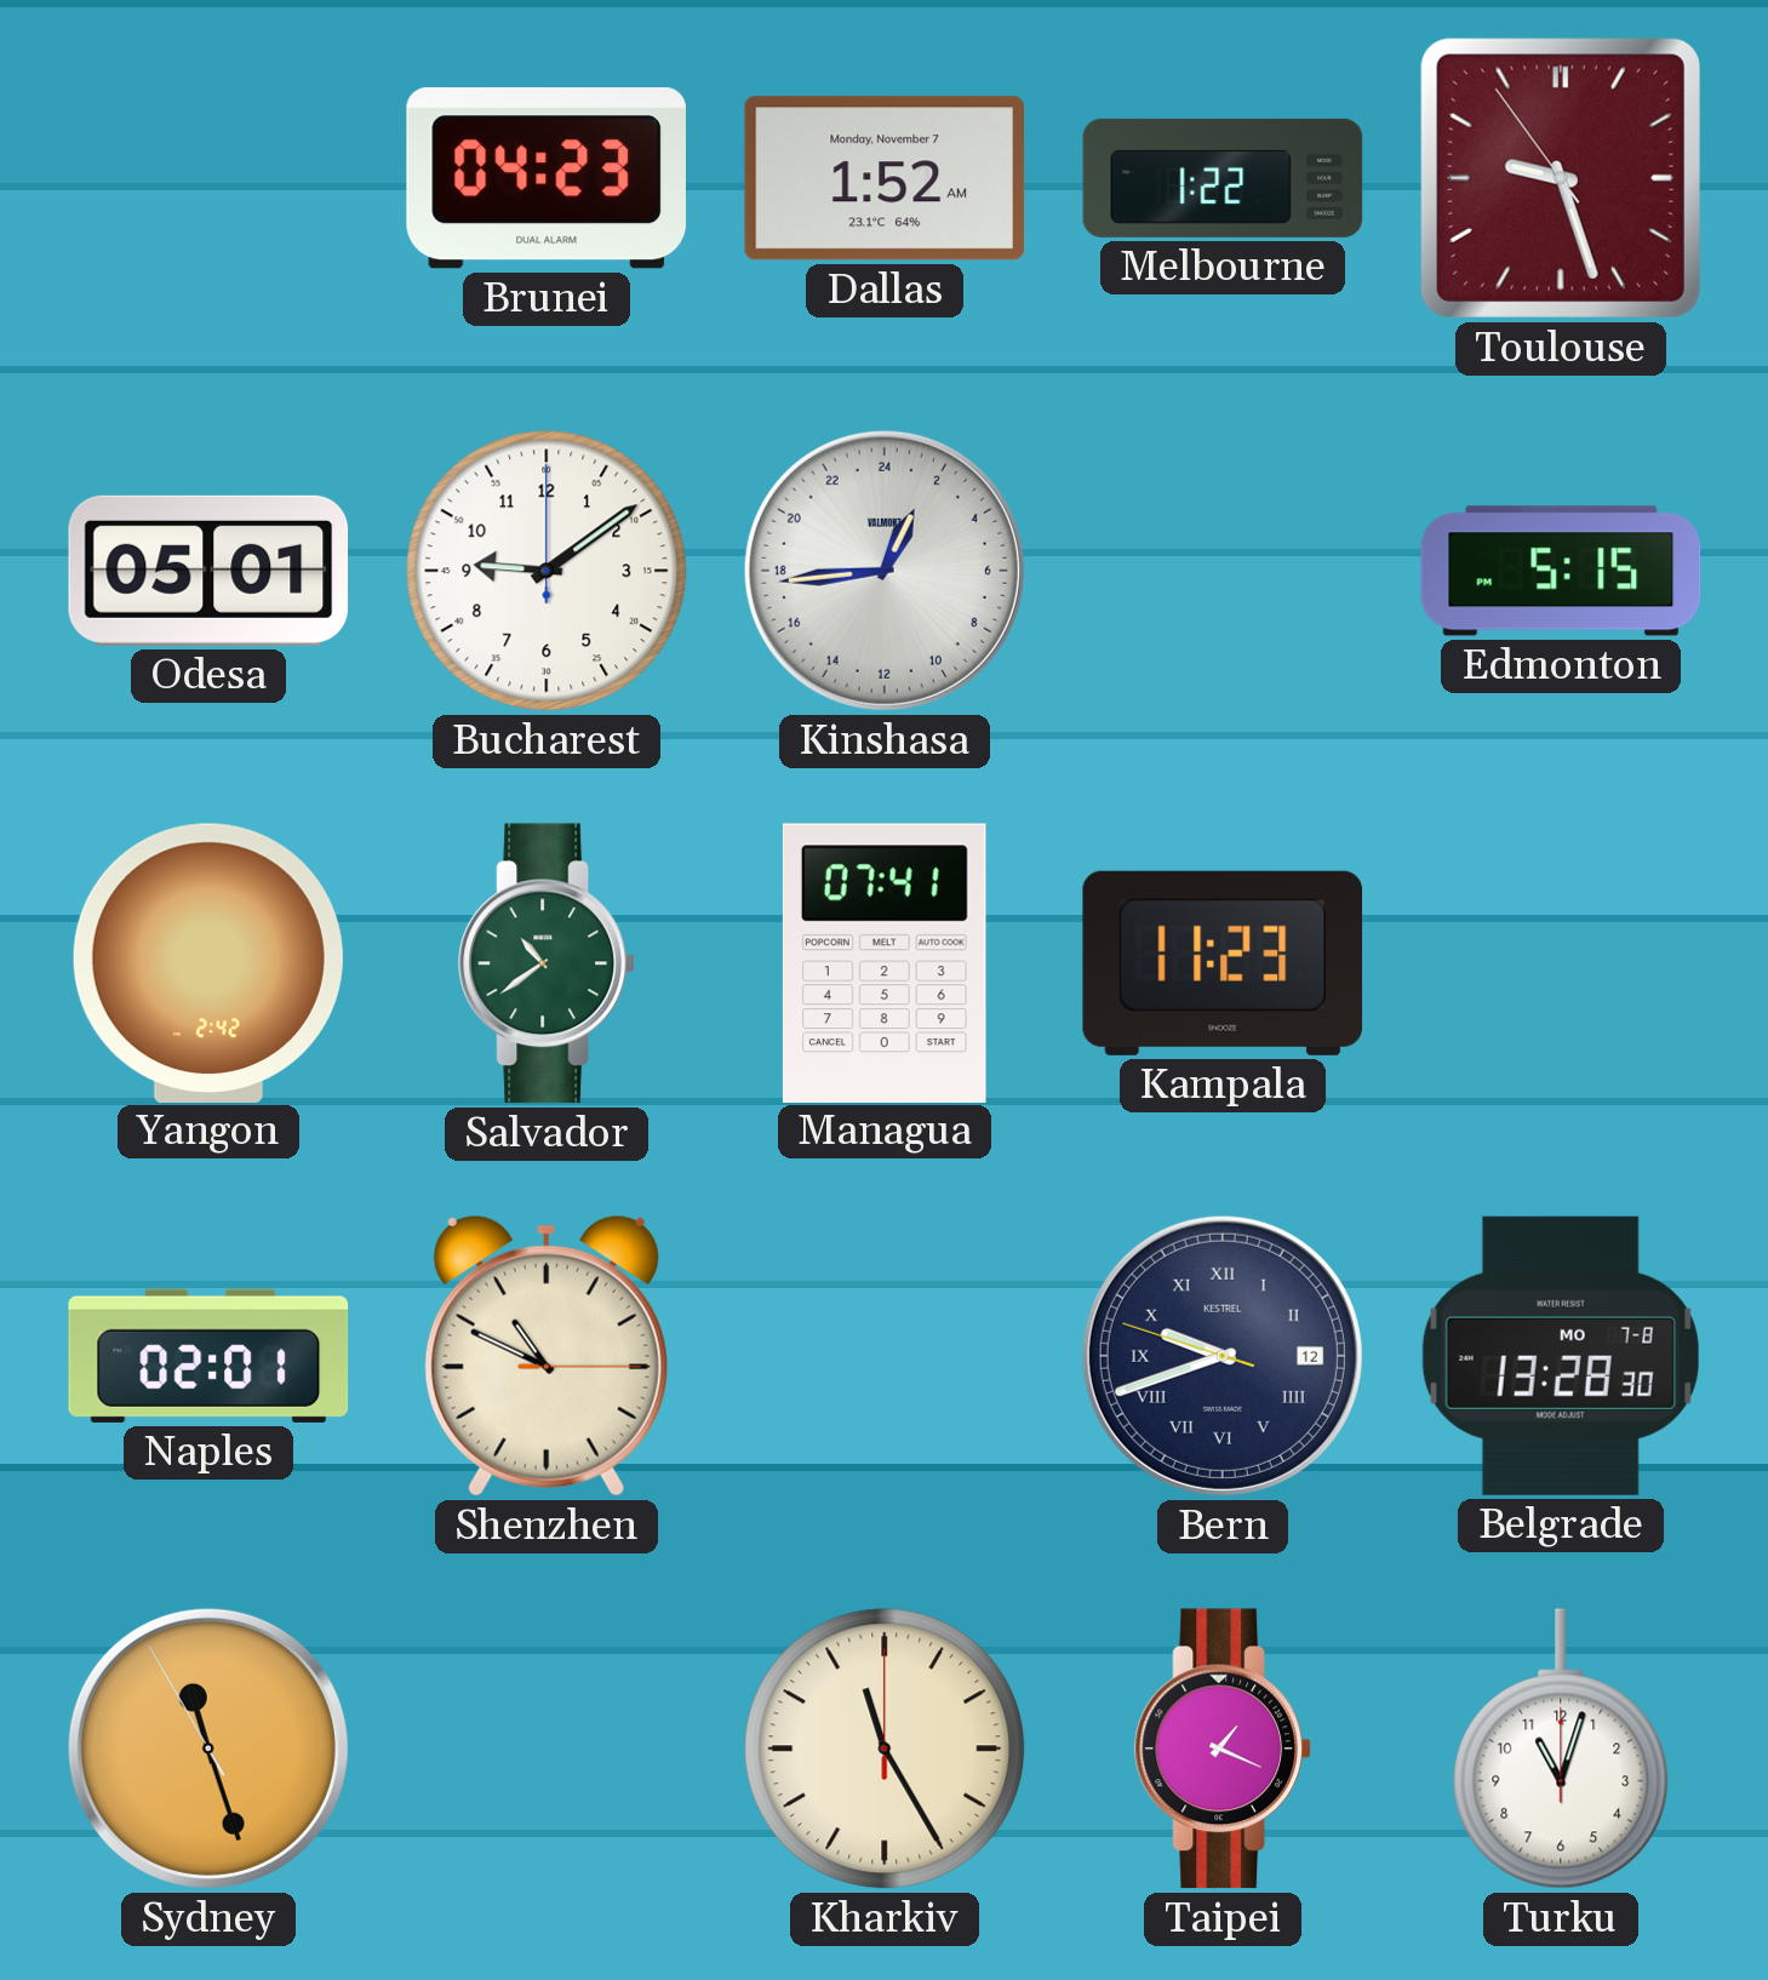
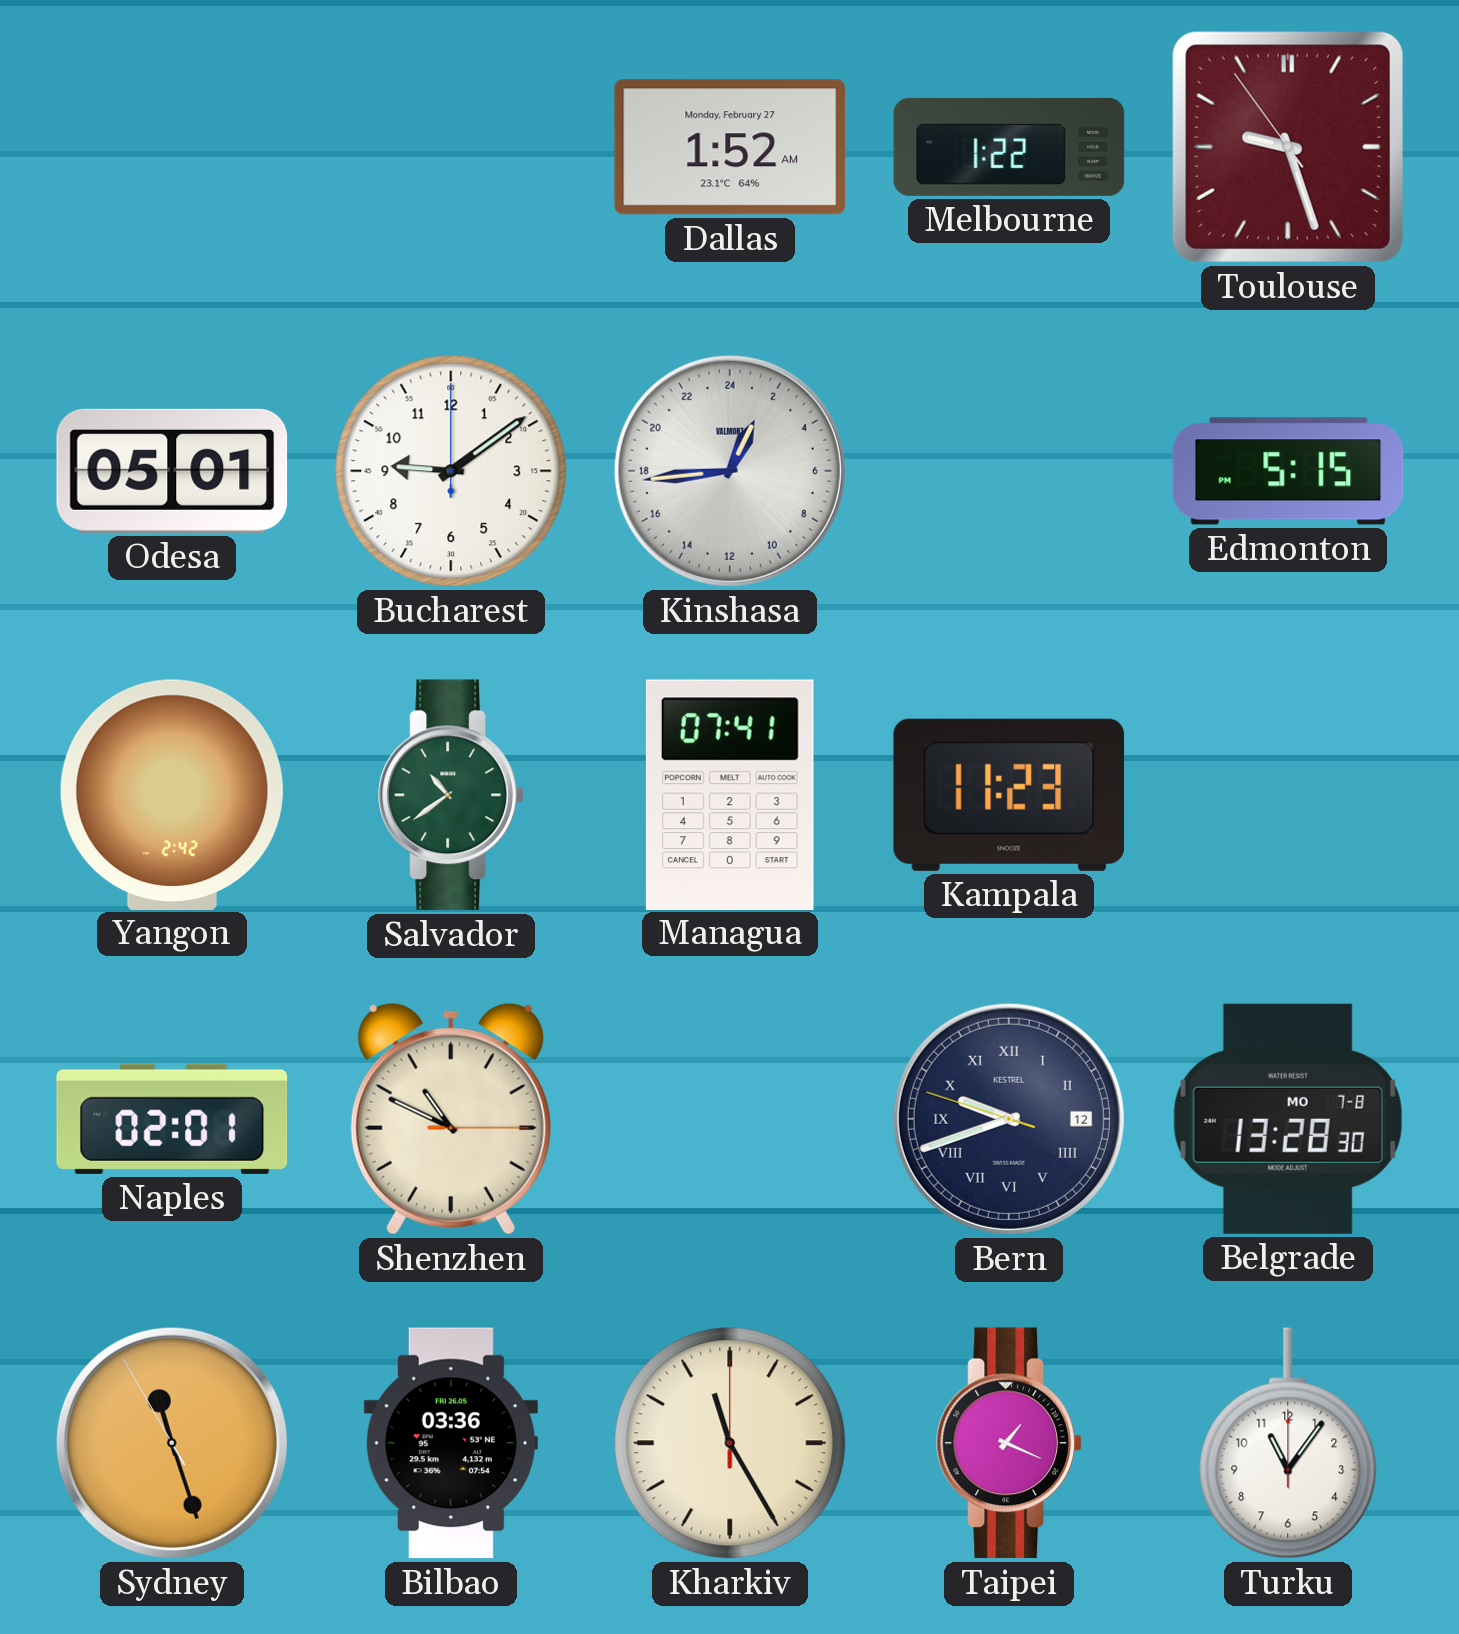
Brunei: 04:23 -> none (547, 178)
Dallas date: Monday, November 7 -> Monday, February 27 (730, 147)
Bilbao: none -> 03:36 (451, 1443)
Turku: 11:03 -> 11:06 (1288, 1443)
